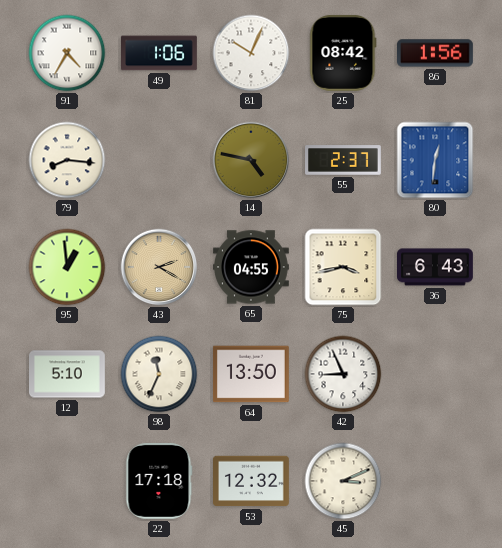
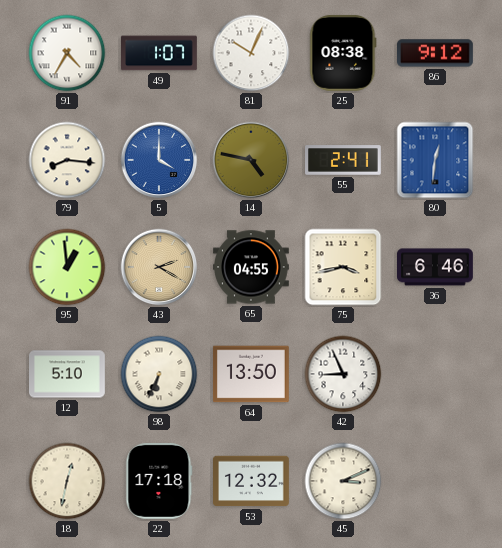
49: 1:06 -> 1:07 (160, 53)
25: 08:42 -> 08:38 (343, 53)
86: 1:56 -> 9:12 (436, 53)
5: none -> 4:00 (159, 160)
55: 2:37 -> 2:41 (344, 160)
36: 6:43 -> 6:46 (436, 267)
98: 11:34 -> 6:34 (159, 374)
18: none -> 12:32 (67, 481)
